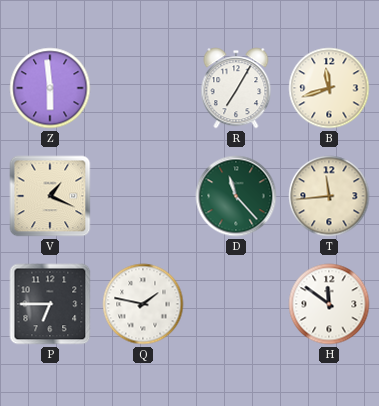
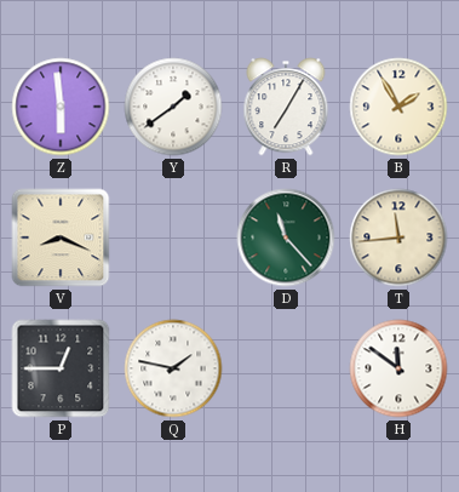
Y: none -> 1:39 (173, 107)
B: 11:42 -> 1:55 (398, 107)
V: 1:19 -> 8:19 (61, 238)
P: 6:45 -> 12:45 (61, 368)
